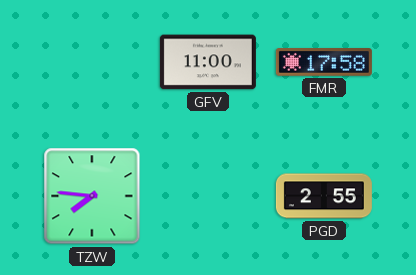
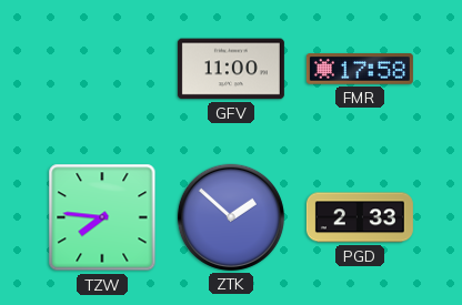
ZTK: none -> 1:52 (231, 217)
PGD: 2:55 -> 2:33 (360, 217)
